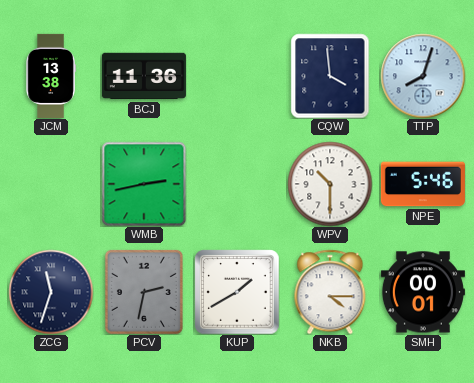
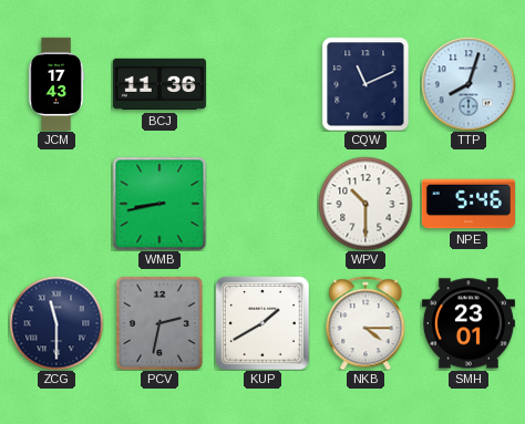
JCM: 13:38 -> 17:43 (56, 84)
CQW: 3:59 -> 11:11 (366, 84)
WMB: 2:43 -> 8:43 (159, 204)
ZCG: 11:33 -> 11:30 (56, 323)
SMH: 00:01 -> 23:01 (469, 323)
